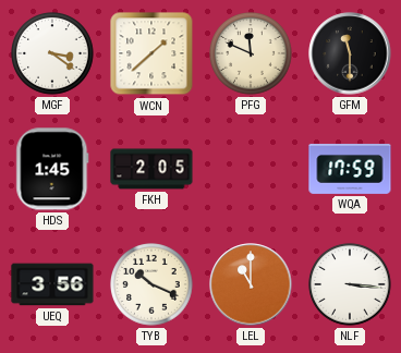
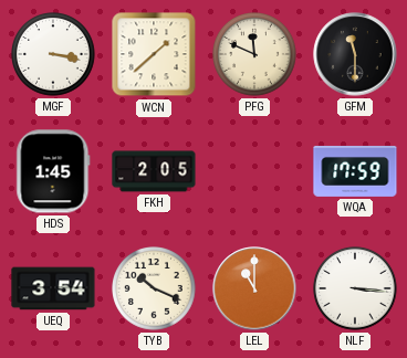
MGF: 3:21 -> 3:17 (54, 55)
UEQ: 3:56 -> 3:54 (53, 288)
